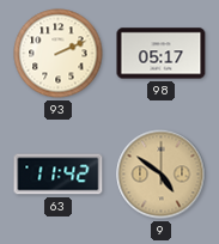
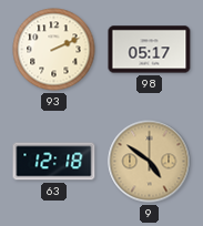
63: 11:42 -> 12:18 (54, 162)
